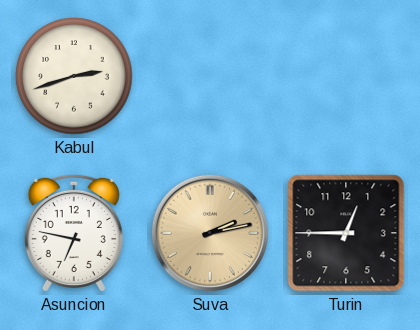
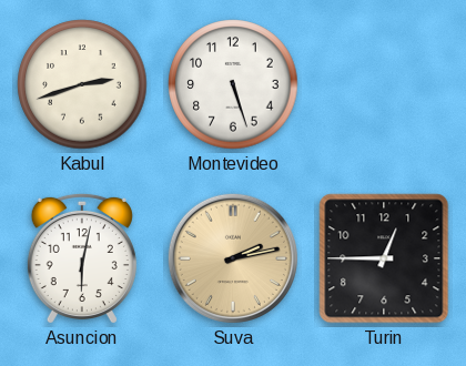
Montevideo: none -> 5:27 (233, 84)
Asuncion: 6:47 -> 6:02 (82, 258)
